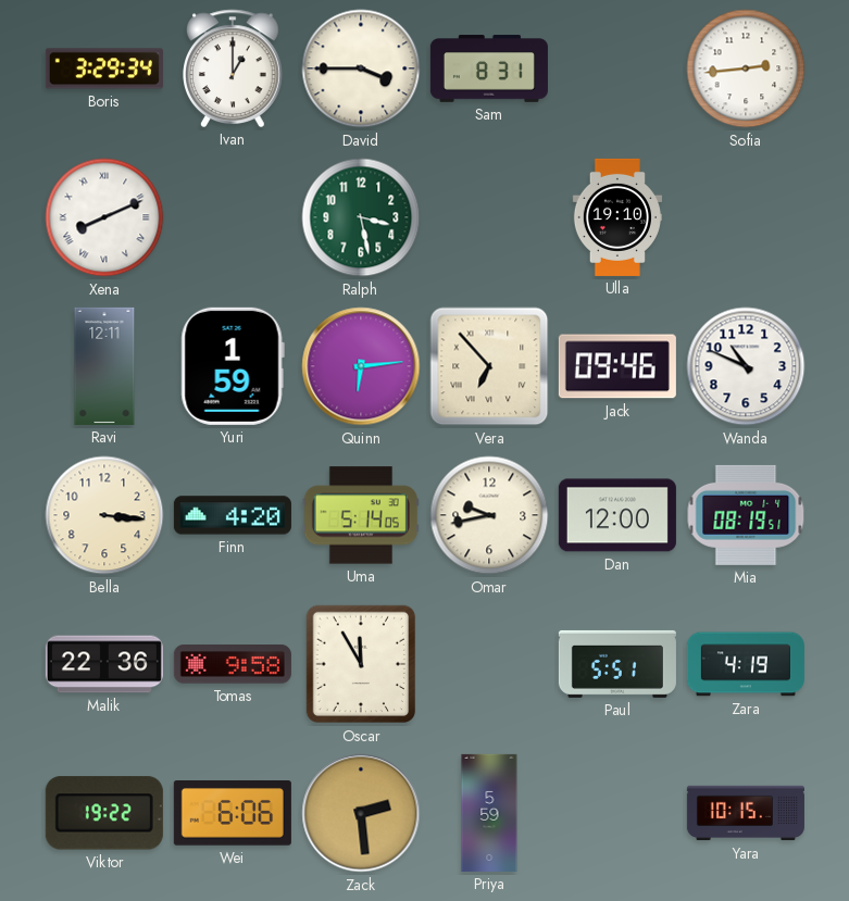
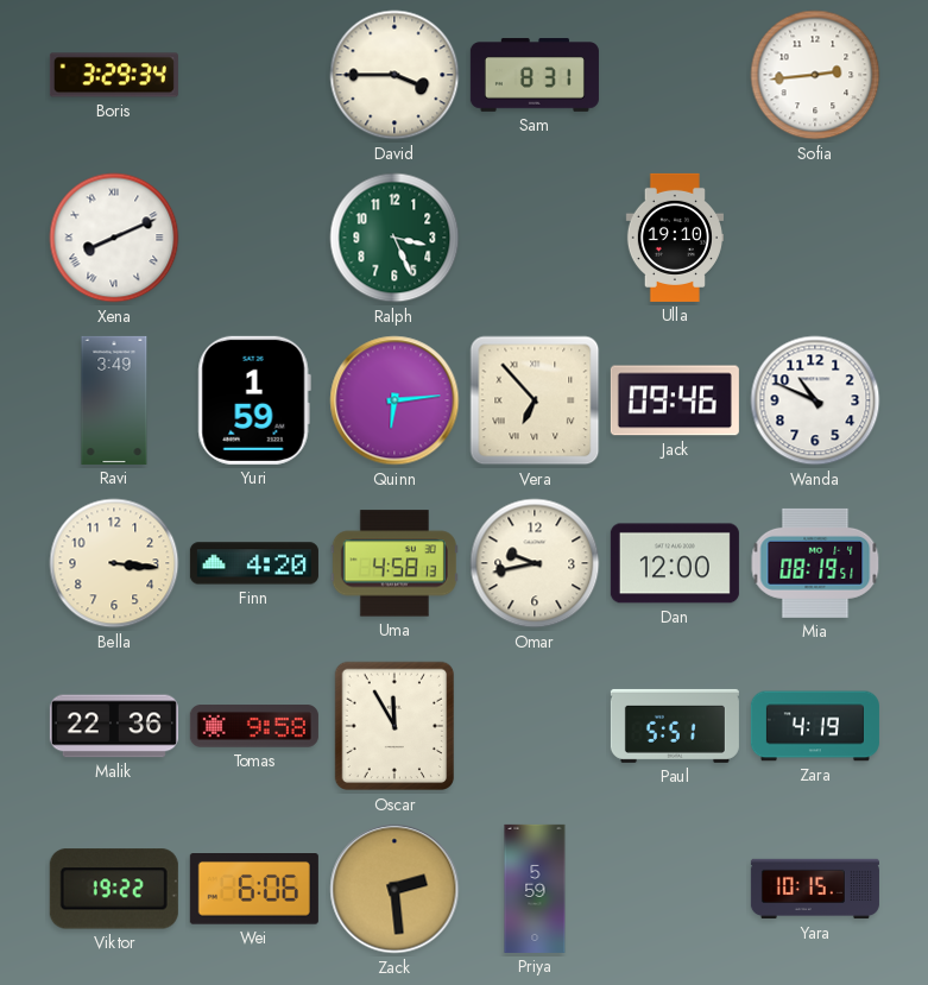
Ivan: 1:00 -> none (234, 68)
Ralph: 3:28 -> 3:26 (394, 238)
Ravi: 12:11 -> 3:49 (114, 400)
Uma: 5:14 -> 4:58 (394, 563)
